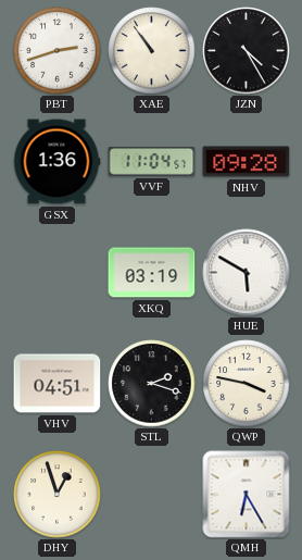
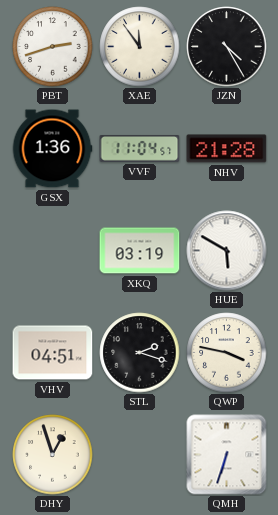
XAE: 10:54 -> 11:54 (140, 47)
NHV: 09:28 -> 21:28 (227, 149)
QMH: 6:25 -> 6:33 (227, 455)
